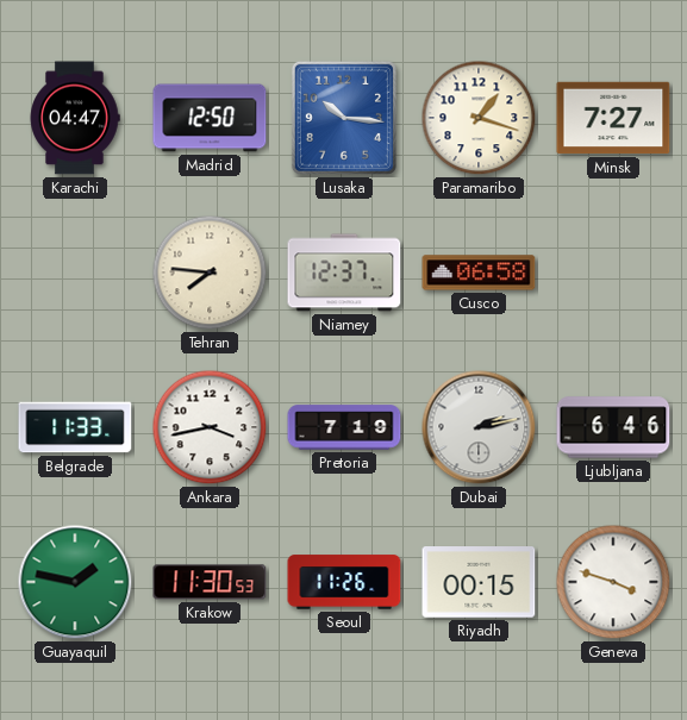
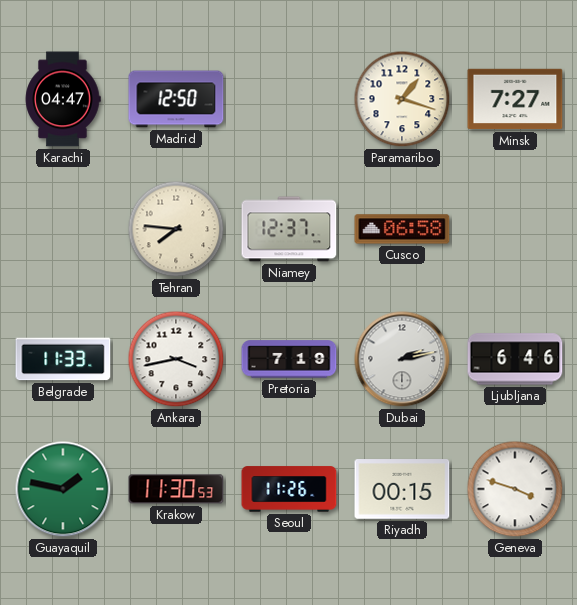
Lusaka: 10:16 -> none (344, 118)
